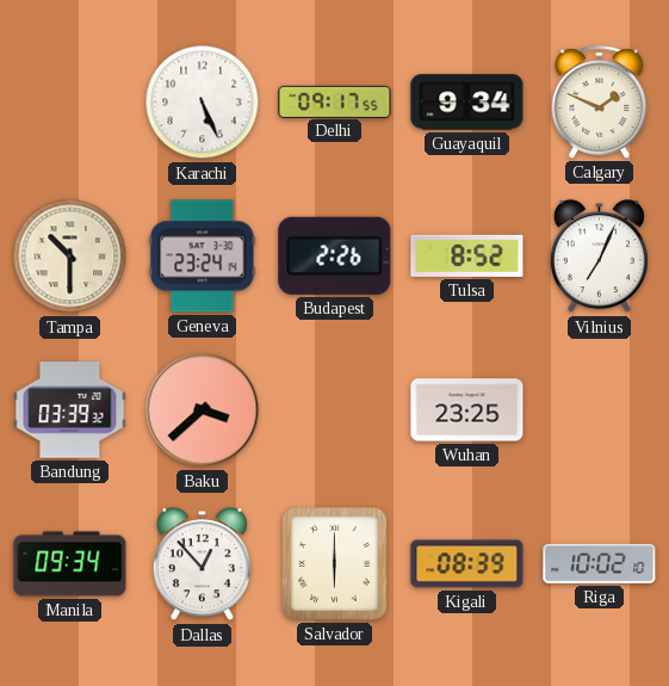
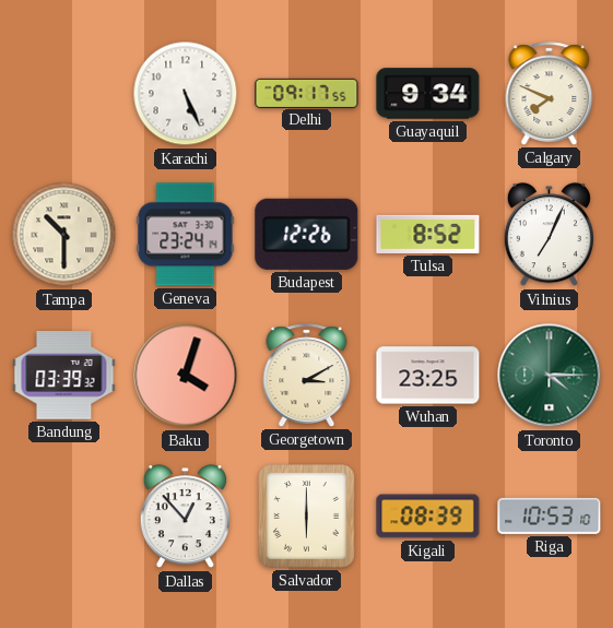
Calgary: 1:49 -> 7:49 (550, 94)
Budapest: 2:26 -> 12:26 (307, 234)
Baku: 3:38 -> 4:03 (186, 376)
Georgetown: none -> 3:10 (307, 376)
Toronto: none -> 4:15 (550, 376)
Manila: 09:34 -> none (70, 564)
Riga: 10:02 -> 10:53 (550, 516)
